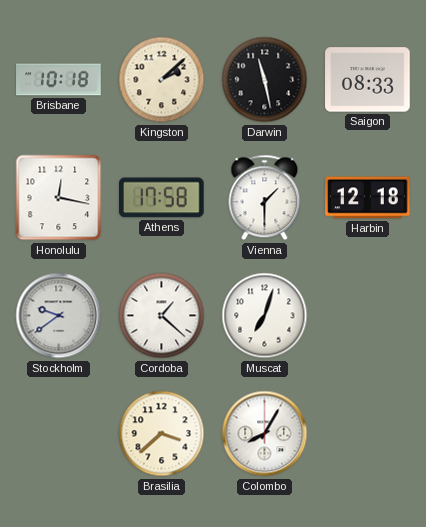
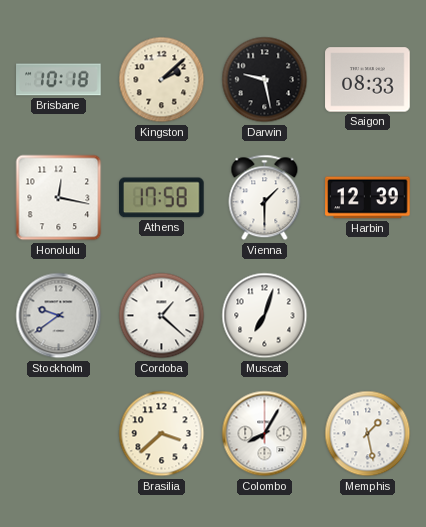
Darwin: 11:28 -> 9:28 (265, 80)
Harbin: 12:18 -> 12:39 (368, 198)
Memphis: none -> 1:28 (368, 434)
